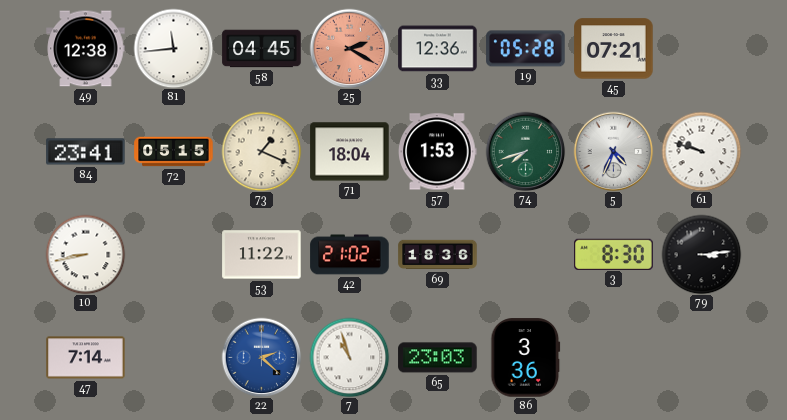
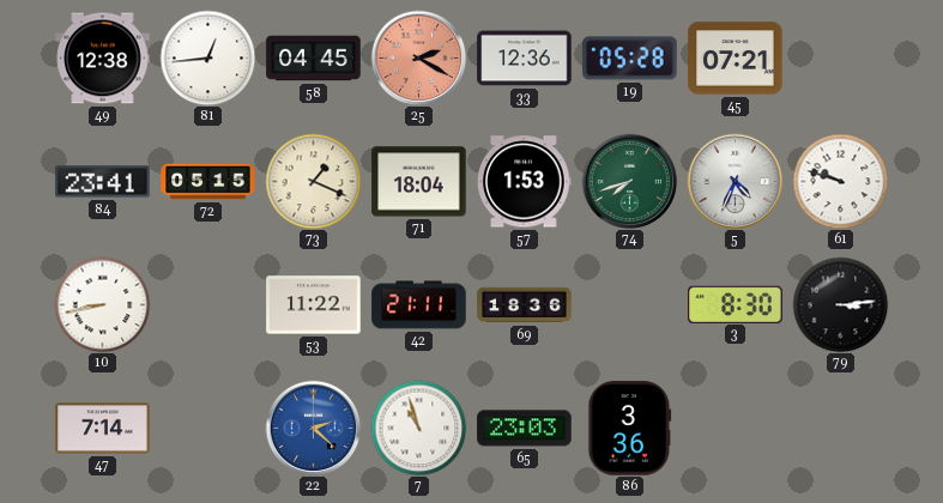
81: 11:44 -> 12:44 (207, 57)
42: 21:02 -> 21:11 (419, 305)
